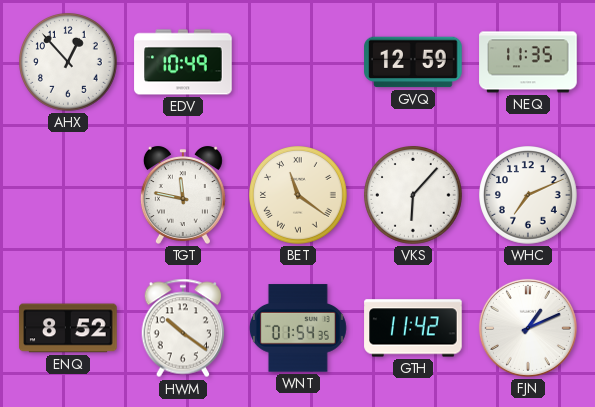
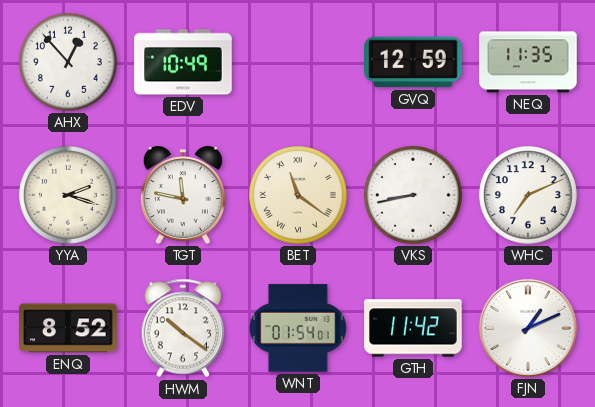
YYA: none -> 2:18 (69, 196)
VKS: 6:07 -> 8:43 (414, 196)
WNT: 01:54:35 -> 01:54:01 (298, 328)
